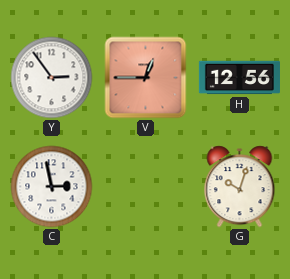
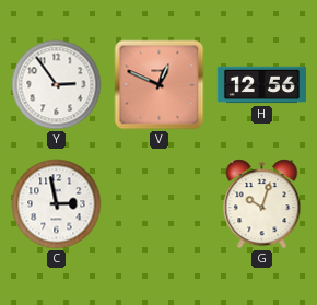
V: 12:45 -> 12:49 (160, 85)
